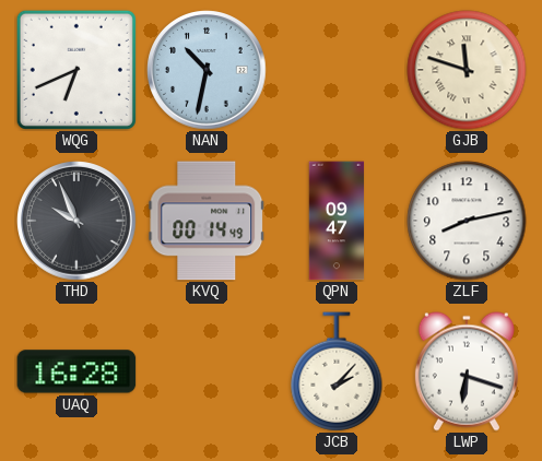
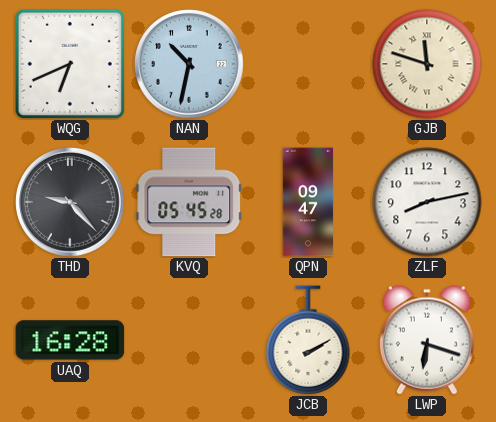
THD: 9:56 -> 9:23 (70, 202)
KVQ: 00:14 -> 05:45 (189, 202)
JCB: 2:07 -> 2:10 (308, 340)
